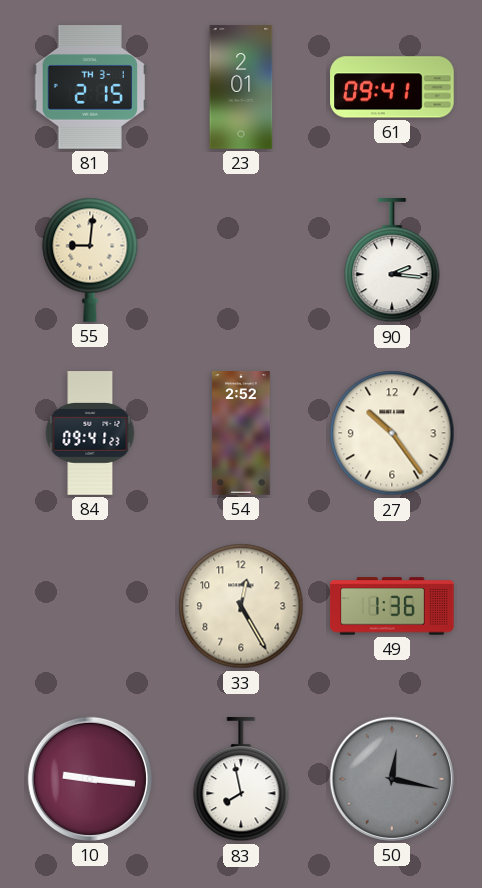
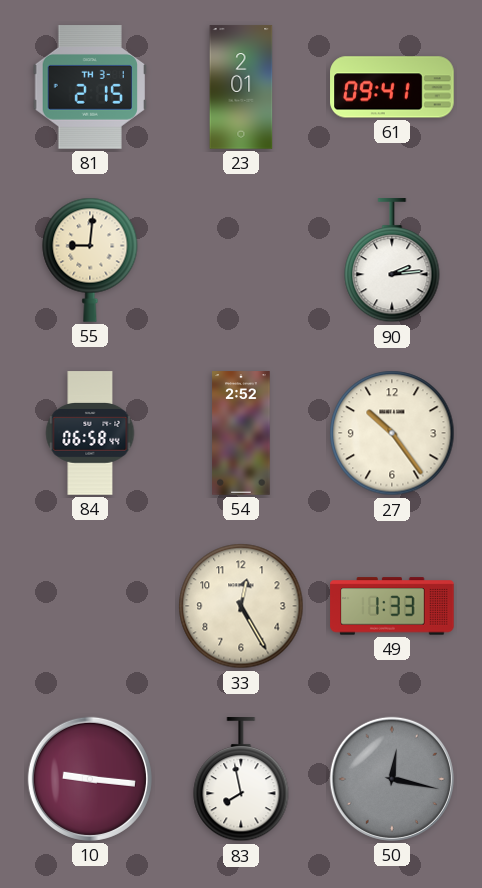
90: 2:16 -> 2:14 (392, 261)
84: 09:41 -> 06:58 (90, 433)
49: 1:36 -> 1:33 (392, 606)
